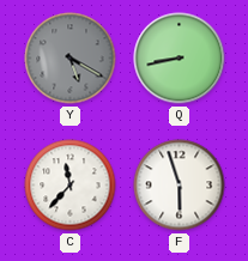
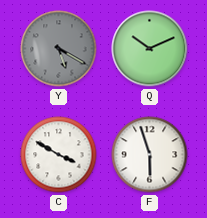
Q: 8:43 -> 10:11 (150, 49)
C: 11:37 -> 3:50 (59, 155)
